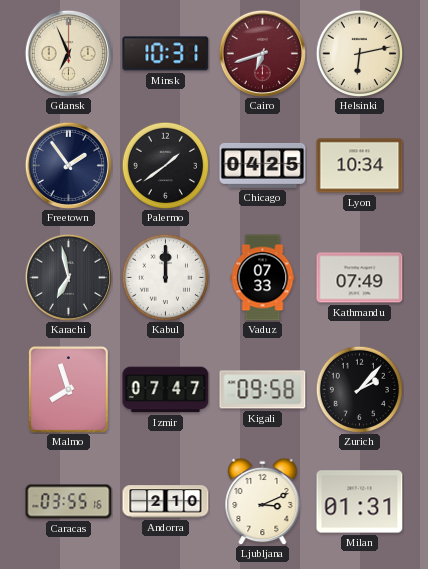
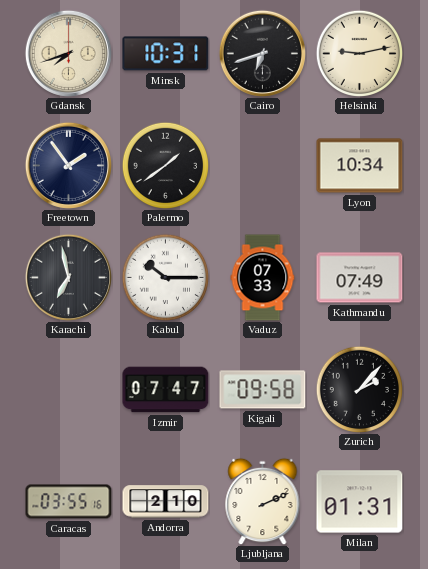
Gdansk: 6:56 -> 7:42 (68, 53)
Cairo dial: burgundy -> black (262, 53)
Helsinki: 6:13 -> 9:13 (359, 53)
Chicago: 04:25 -> none (263, 165)
Kabul: 12:00 -> 10:15 (165, 277)
Malmo: 7:57 -> none (68, 389)
Ljubljana: 3:11 -> 2:11 (263, 501)
